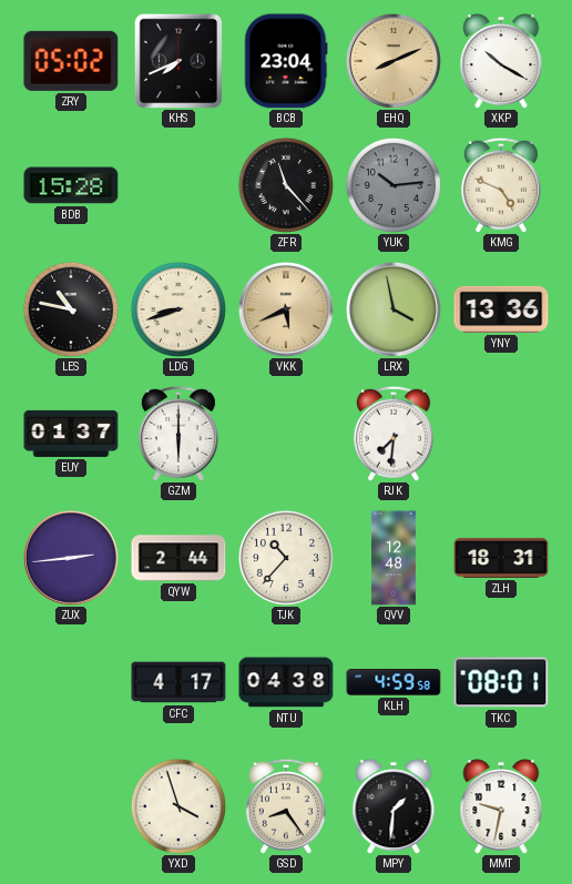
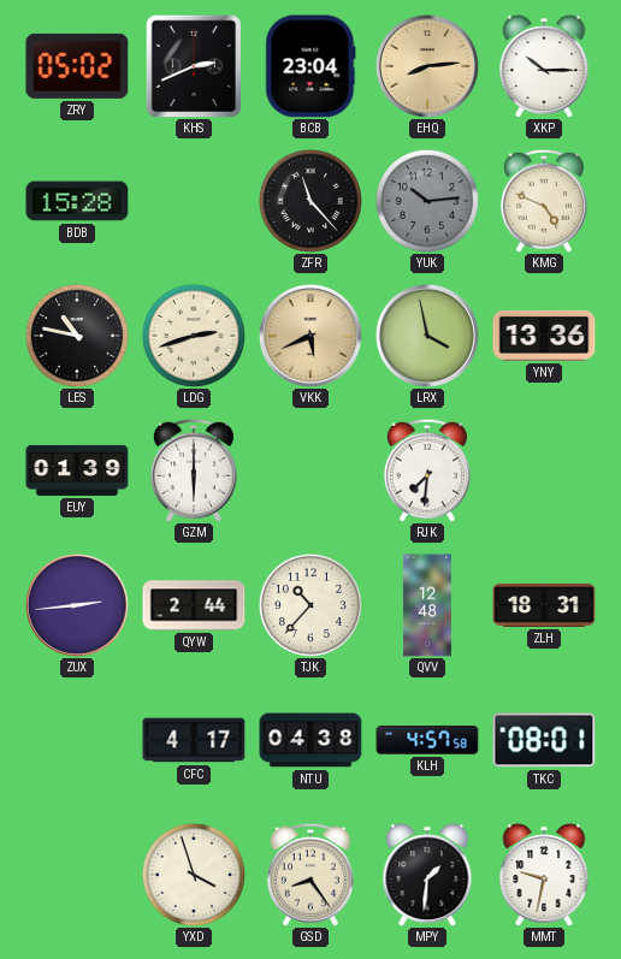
KHS: 7:41 -> 2:41 (194, 66)
EHQ: 8:11 -> 8:14 (427, 66)
XKP: 10:20 -> 10:15 (544, 66)
LDG: 8:42 -> 2:42 (194, 336)
EUY: 01:37 -> 01:39 (77, 470)
KLH: 4:59 -> 4:57 (427, 741)
